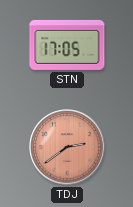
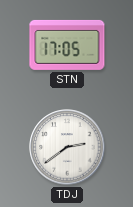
TDJ dial: salmon -> white (67, 147)
